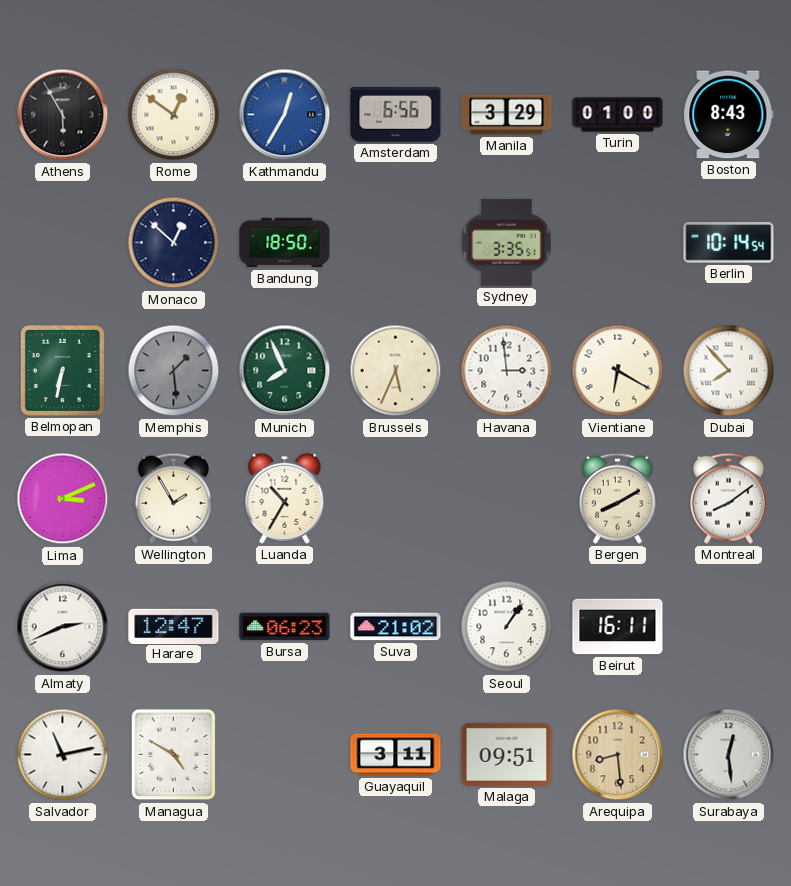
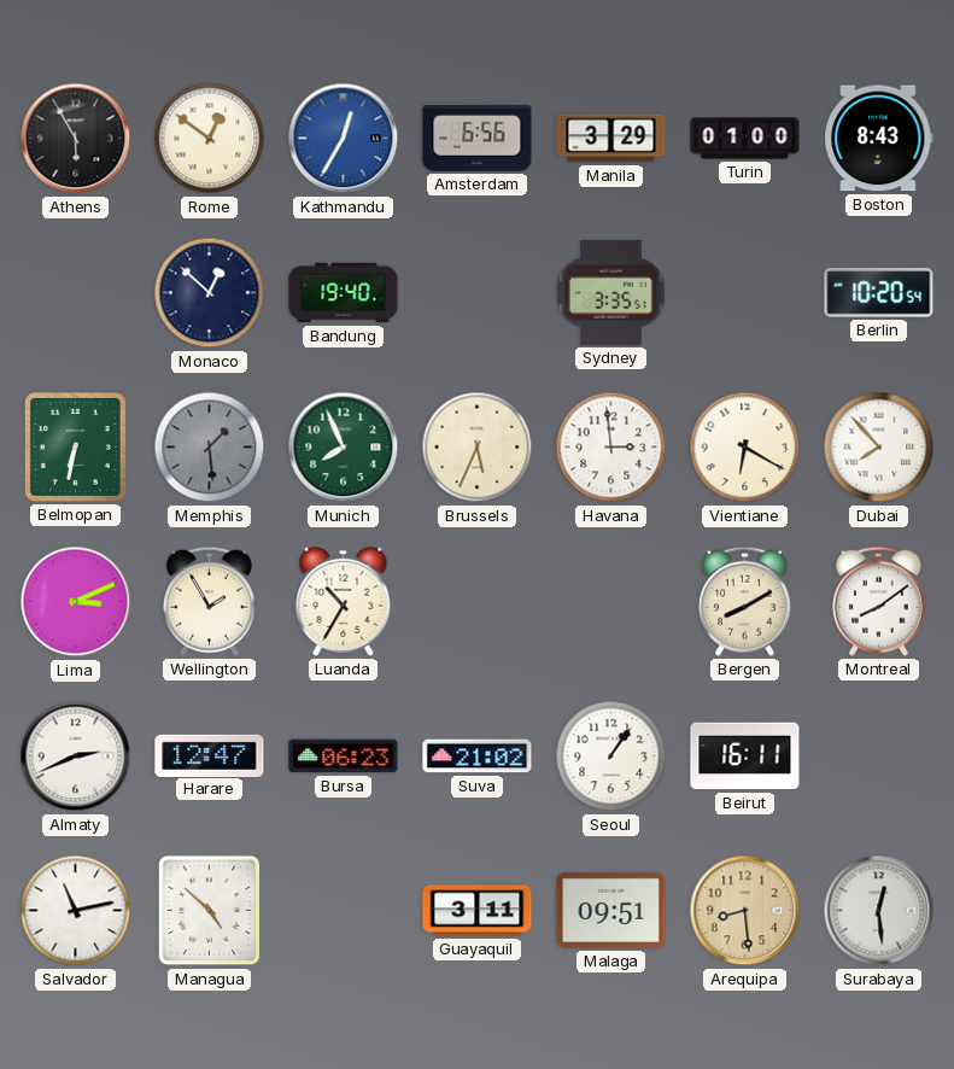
Bandung: 18:50 -> 19:40 (344, 293)
Berlin: 10:14 -> 10:20 (879, 293)
Managua: 4:50 -> 4:52 (210, 911)
